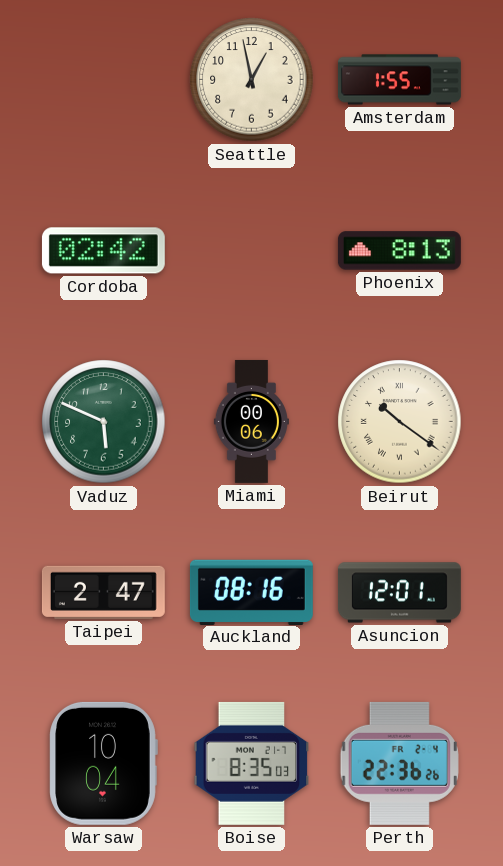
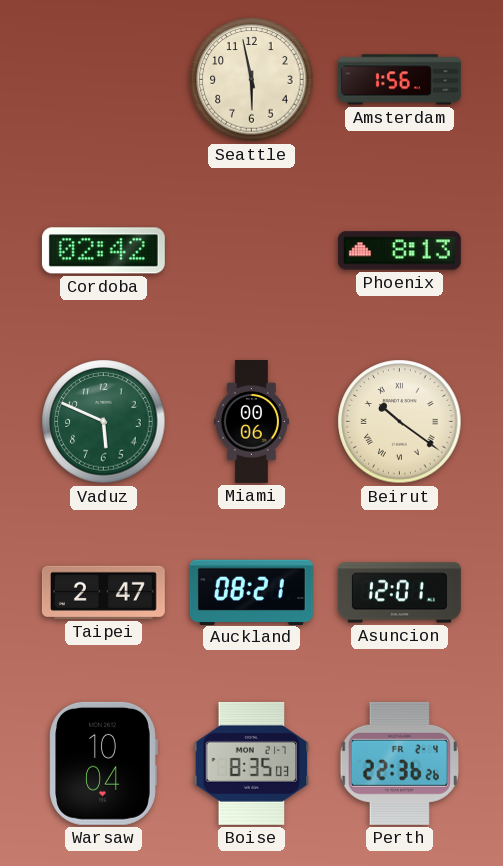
Seattle: 12:58 -> 5:58 (252, 80)
Amsterdam: 1:55 -> 1:56 (399, 80)
Auckland: 08:16 -> 08:21 (251, 592)
